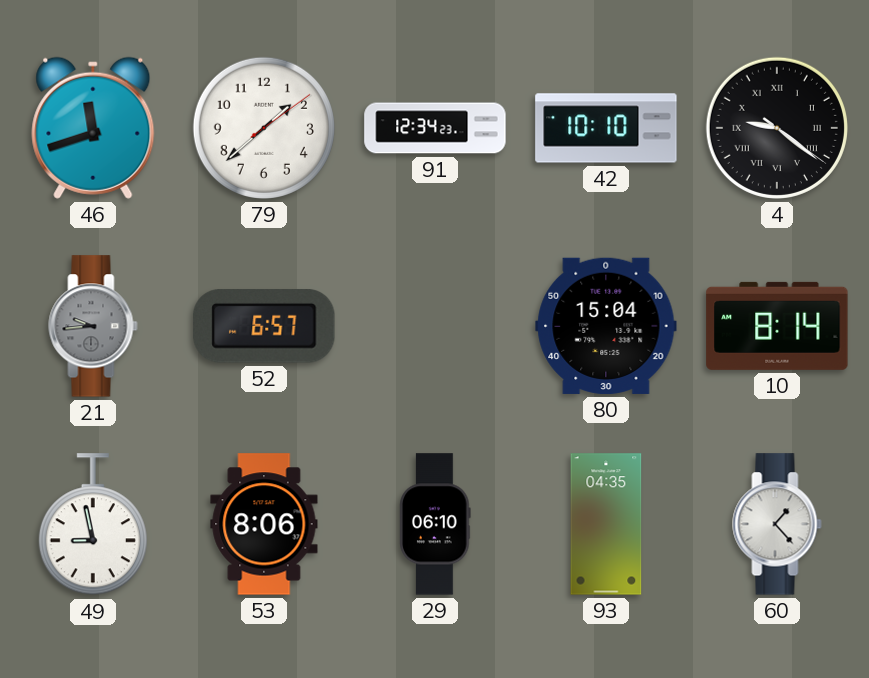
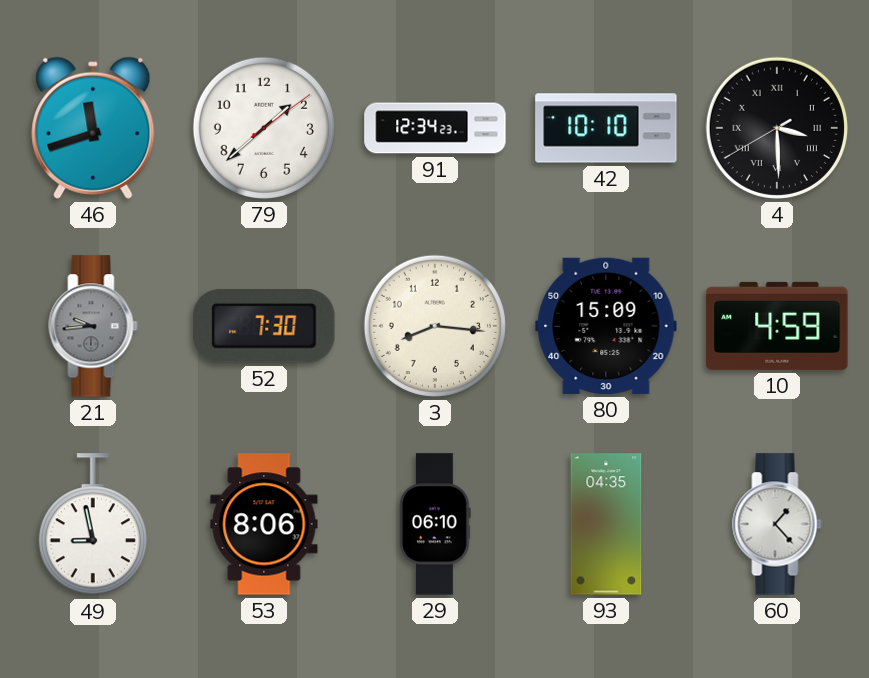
4: 9:21 -> 3:29 (777, 128)
52: 6:57 -> 7:30 (264, 326)
3: none -> 8:16 (435, 326)
80: 15:04 -> 15:09 (606, 326)
10: 8:14 -> 4:59 (777, 326)
